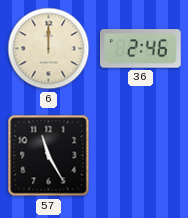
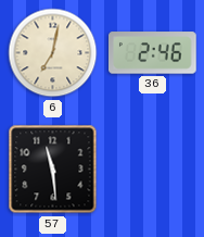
6: 12:00 -> 7:02 (53, 53)
57: 11:25 -> 11:29 (53, 170)
